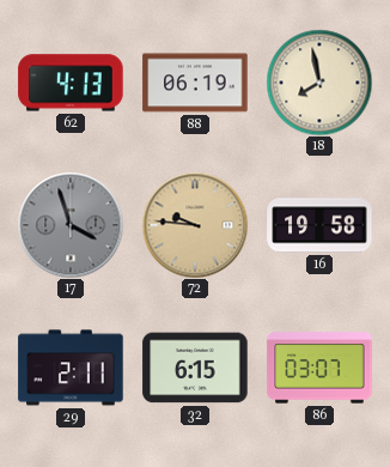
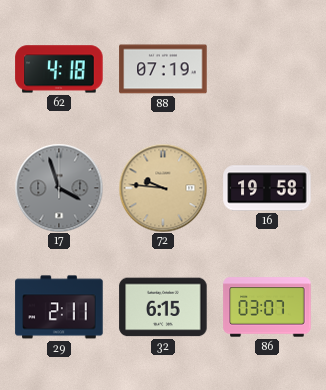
62: 4:13 -> 4:18 (59, 69)
88: 06:19 -> 07:19 (163, 69)
18: 7:58 -> none (319, 83)
